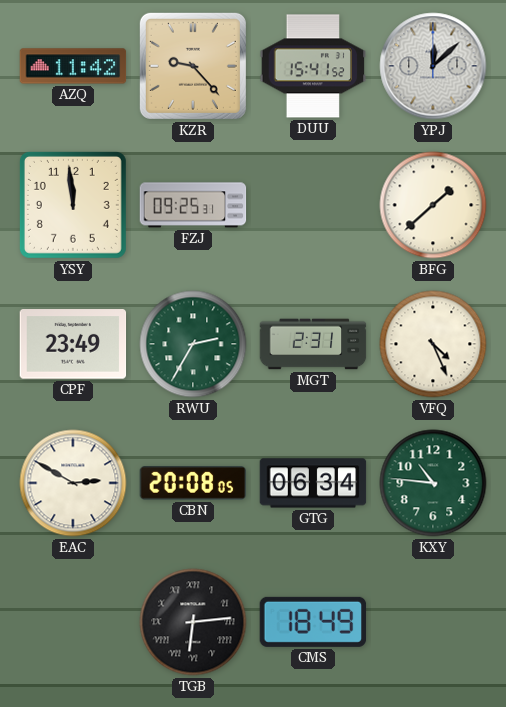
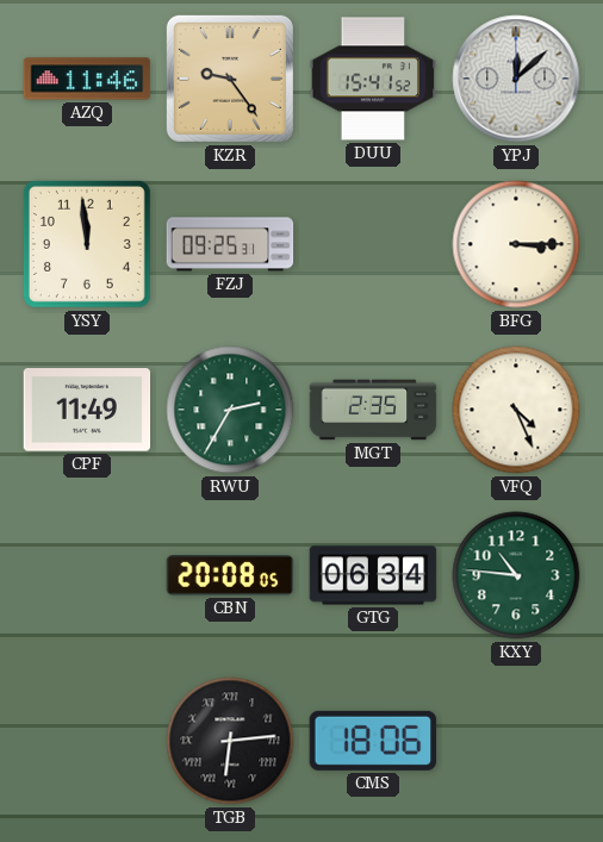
AZQ: 11:42 -> 11:46 (87, 79)
KZR: 9:23 -> 9:24 (230, 79)
BFG: 1:38 -> 3:15 (516, 244)
CPF: 23:49 -> 11:49 (87, 410)
MGT: 2:31 -> 2:35 (373, 410)
EAC: 2:50 -> none (73, 483)
CMS: 18:49 -> 18:06 (373, 741)
